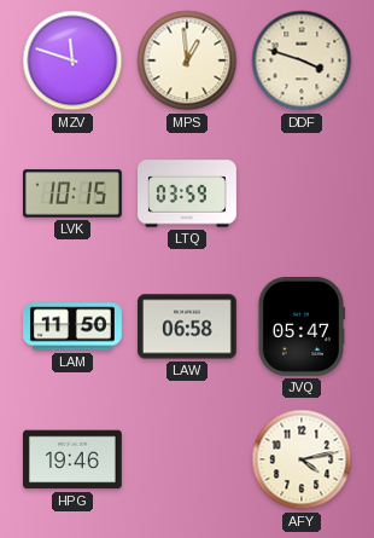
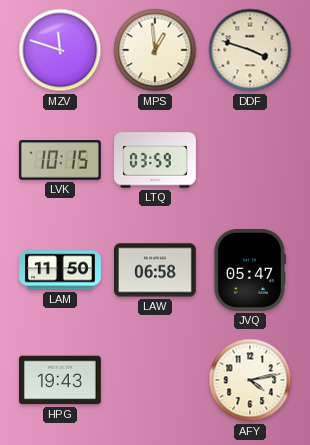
HPG: 19:46 -> 19:43 (61, 380)
